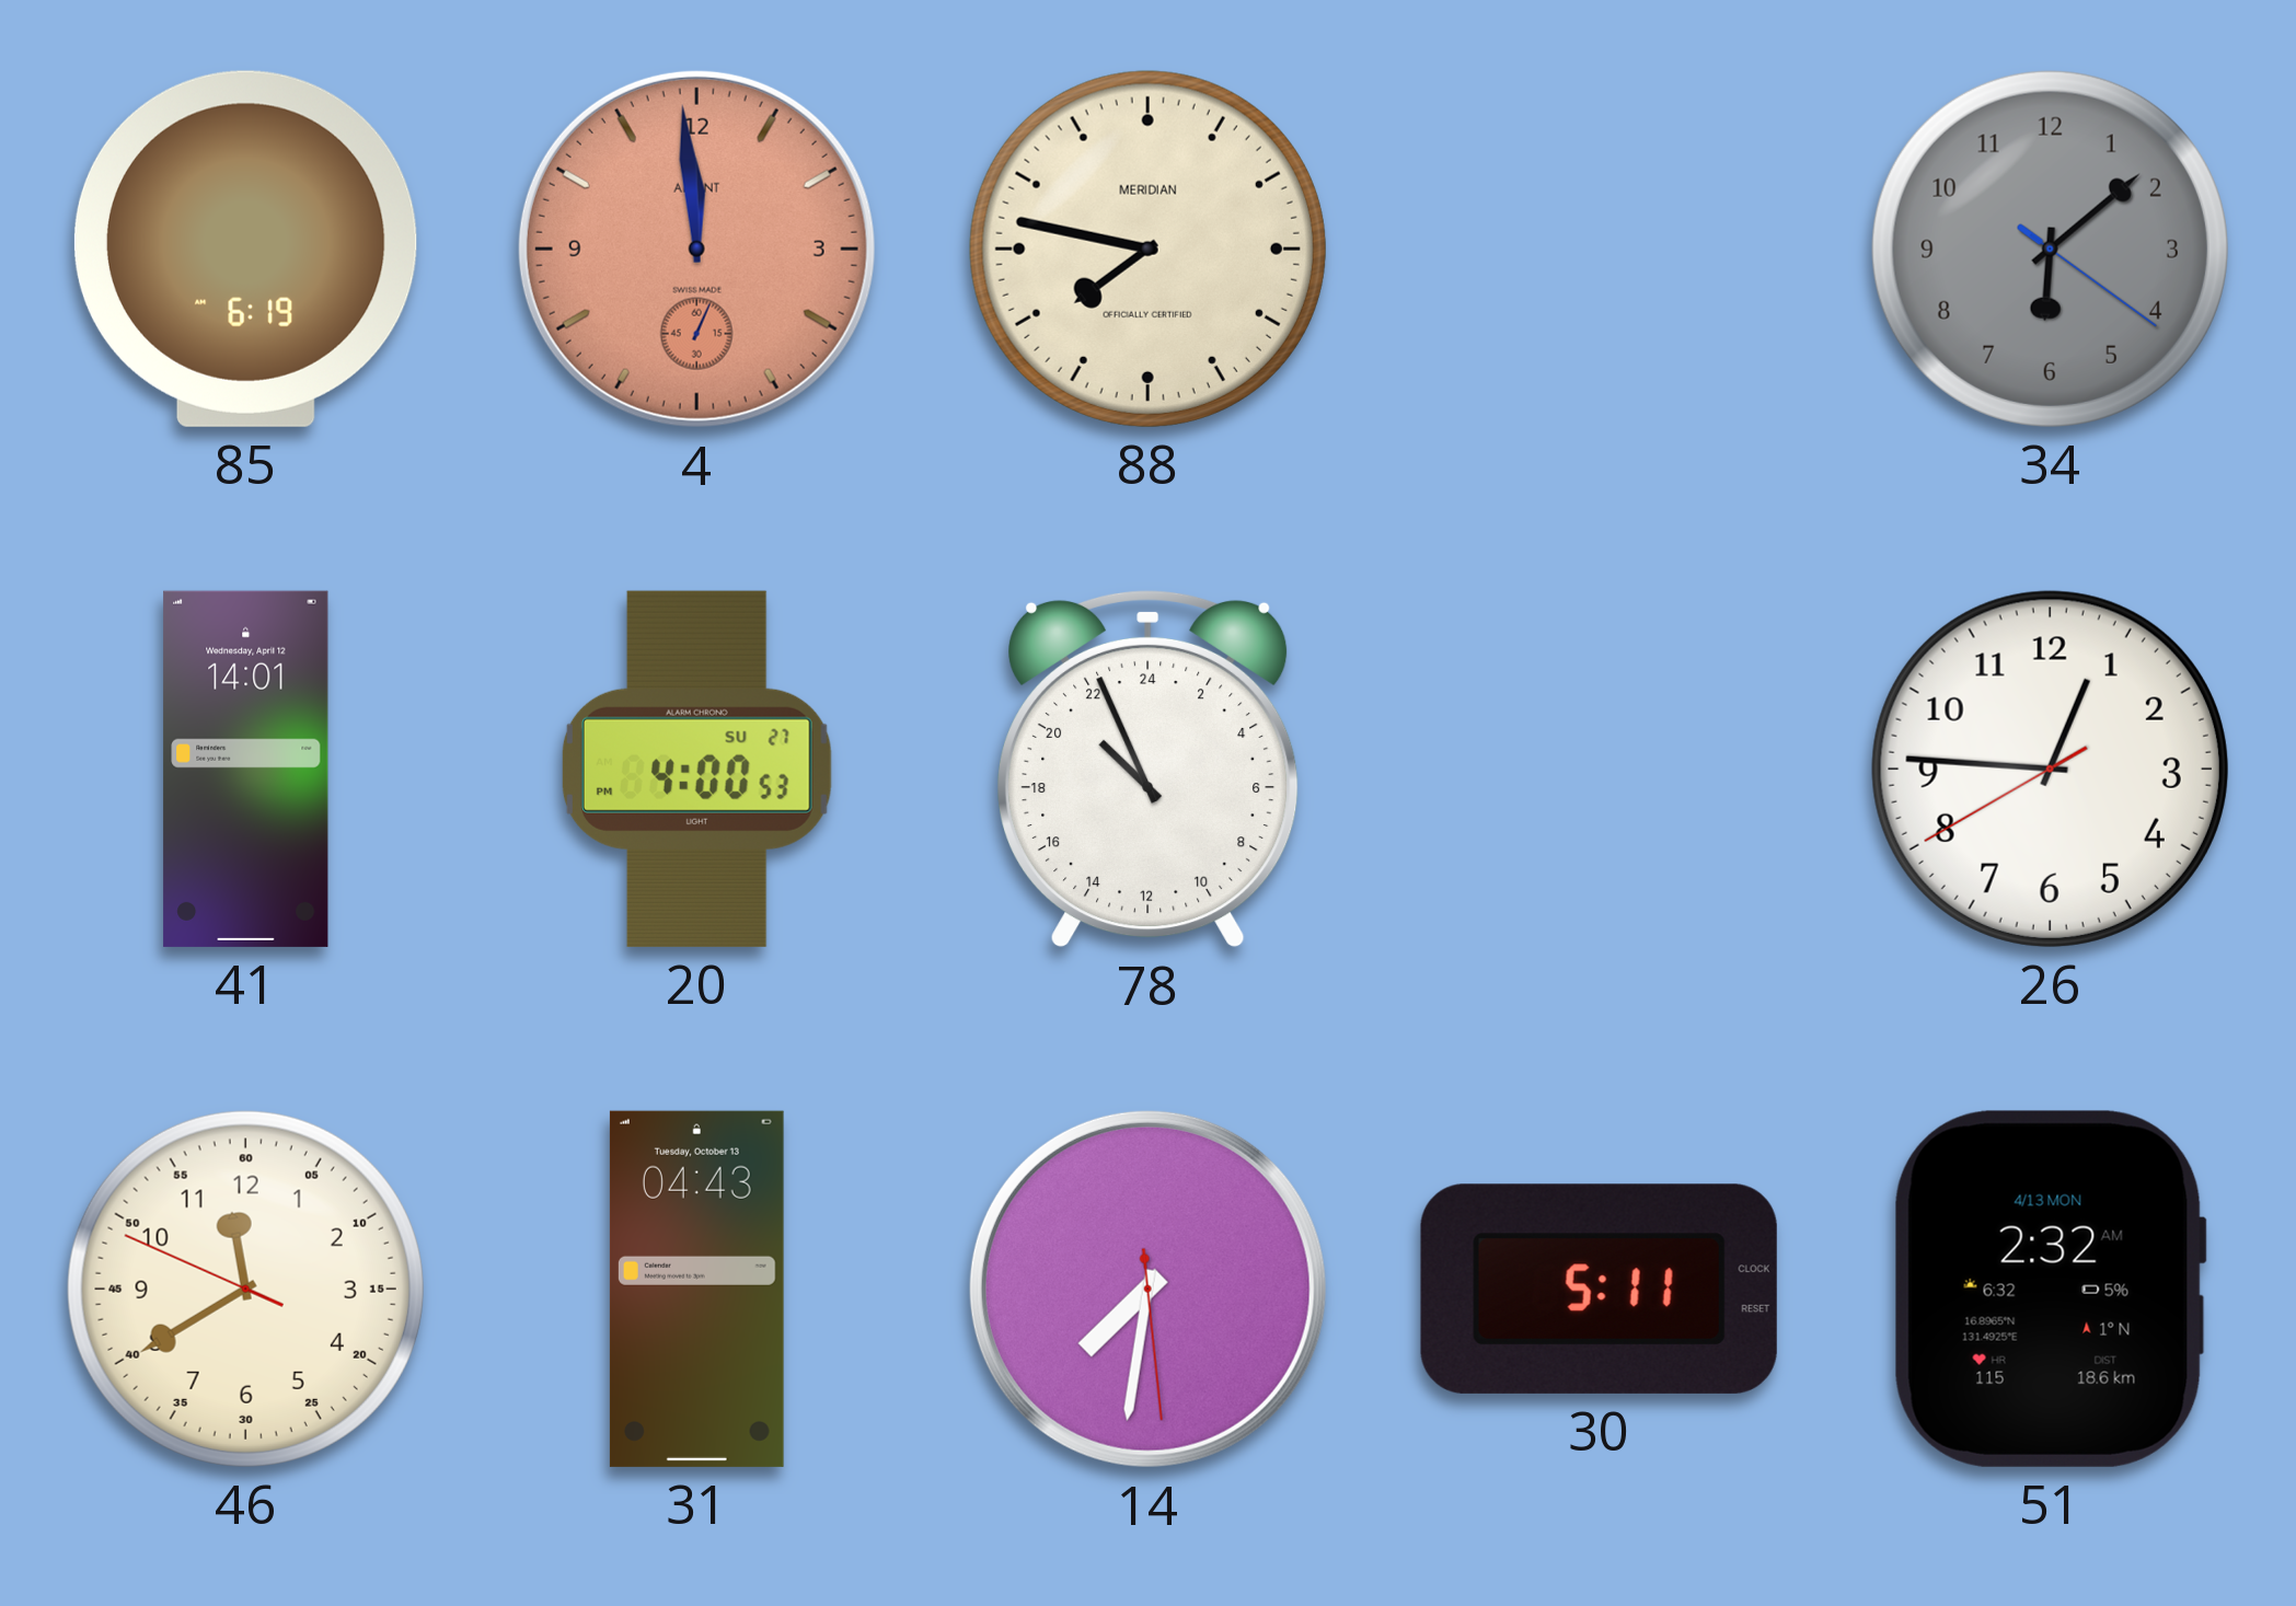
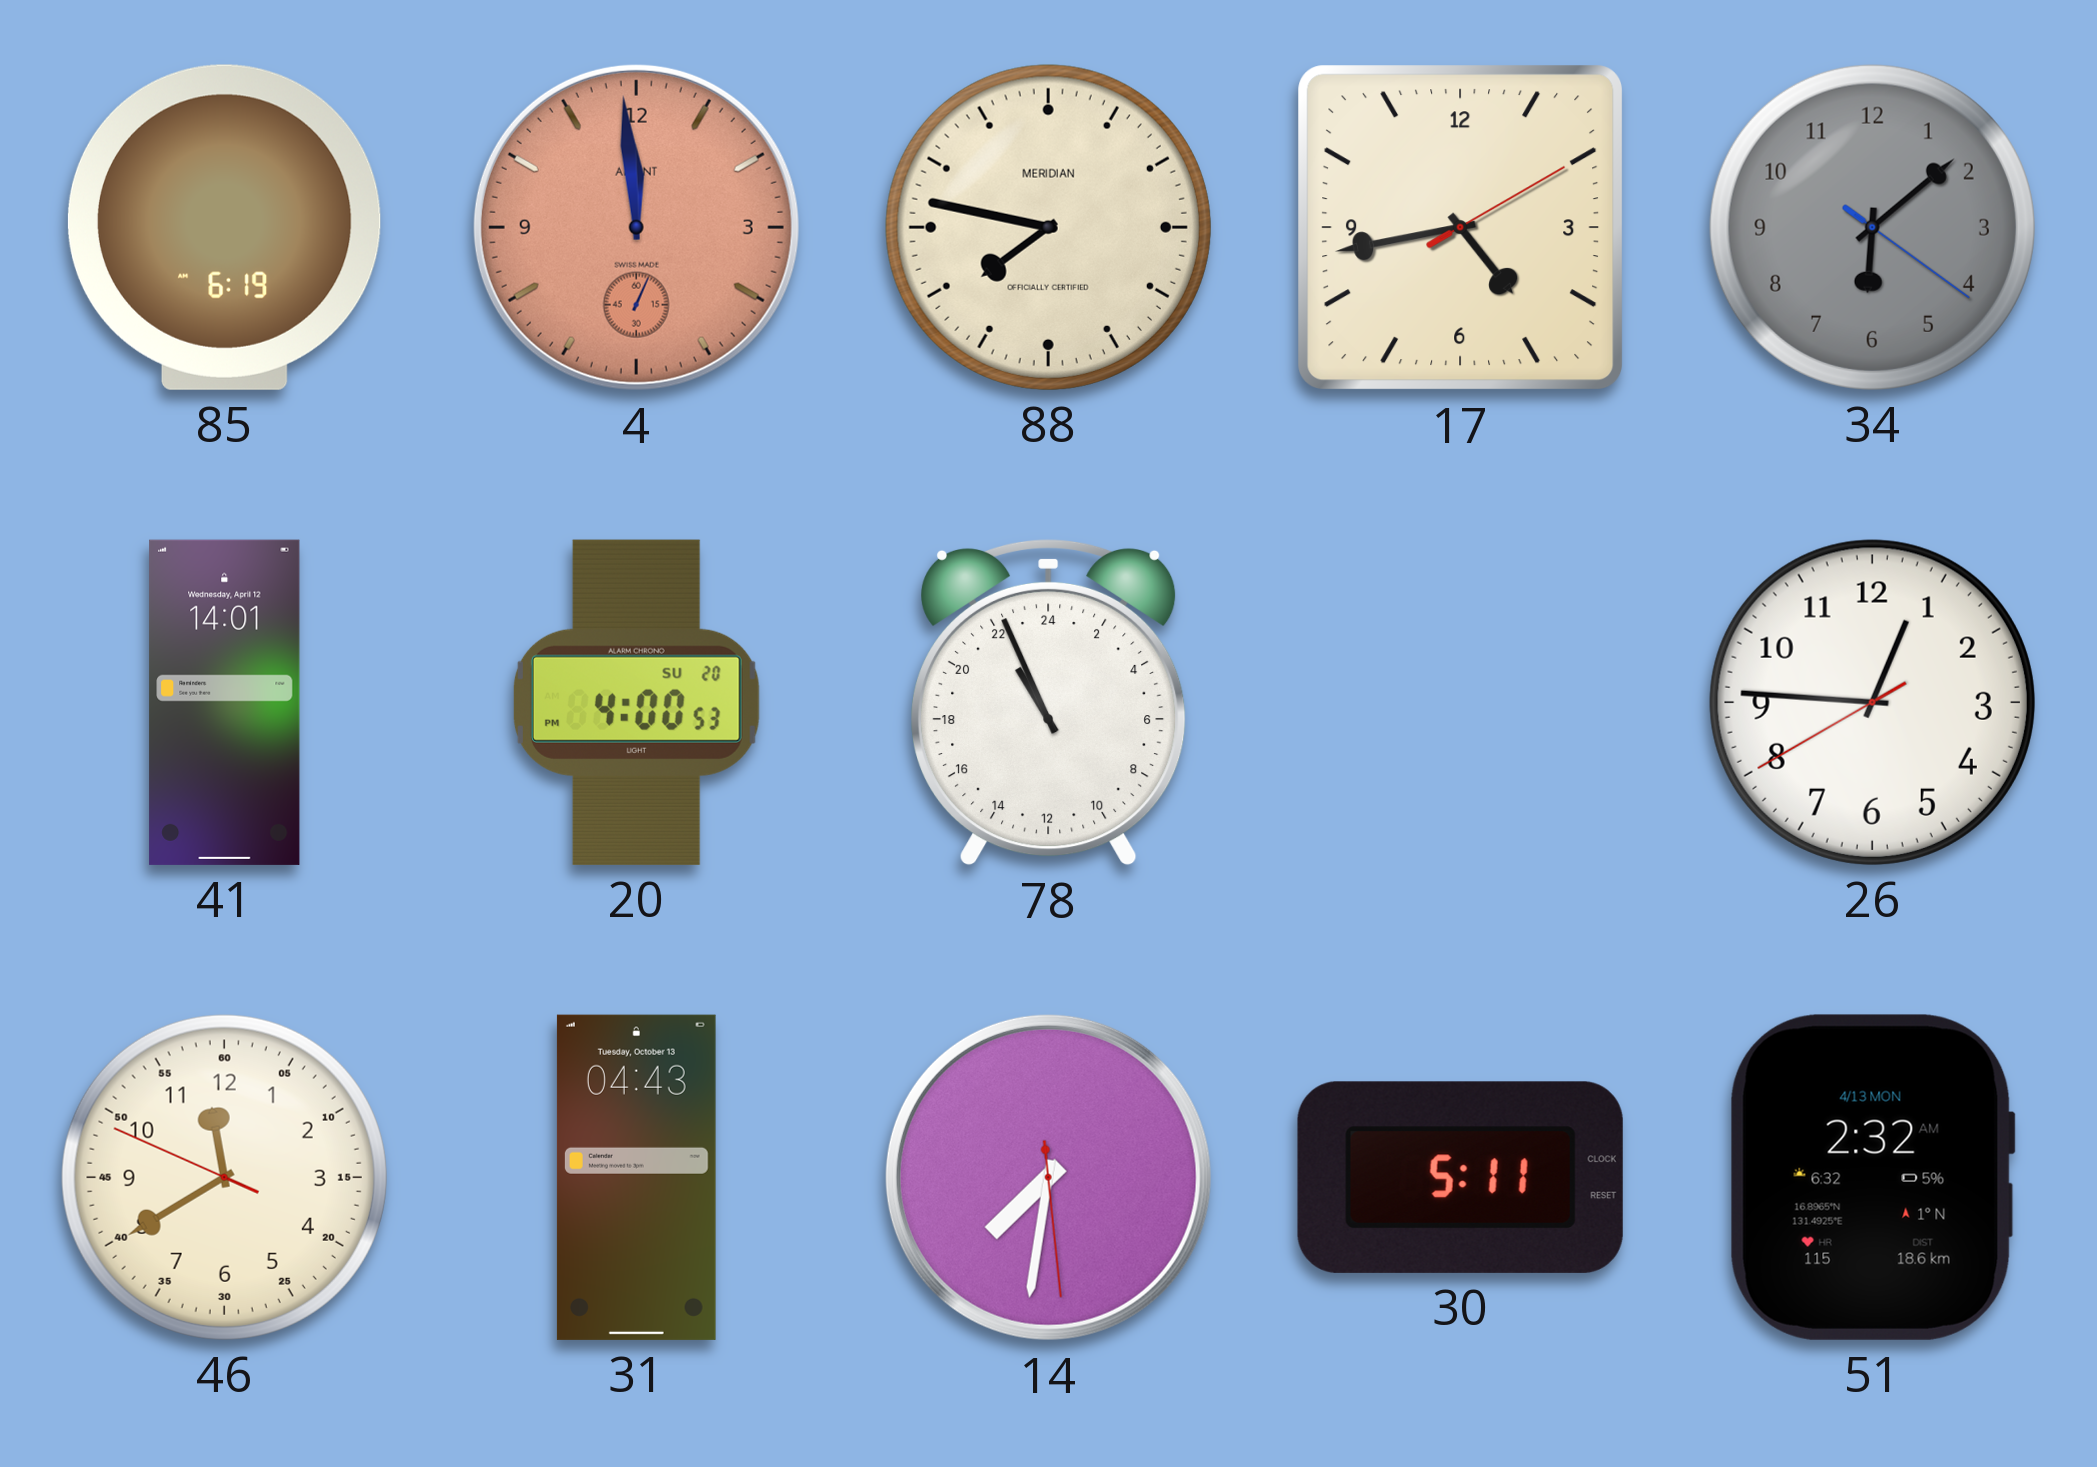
17: none -> 4:43 (1461, 228)
20 date: SU 27 -> SU 20 (636, 702)
78: 20:56 -> 21:56 (1049, 702)
